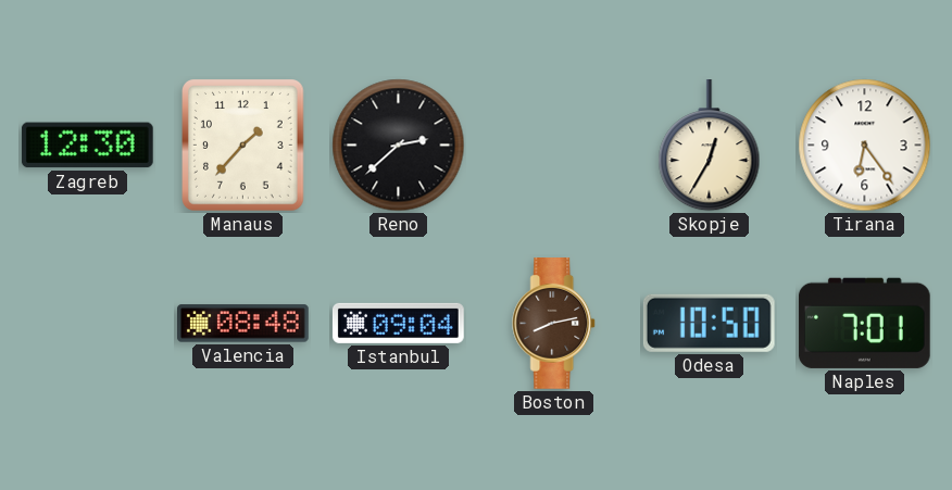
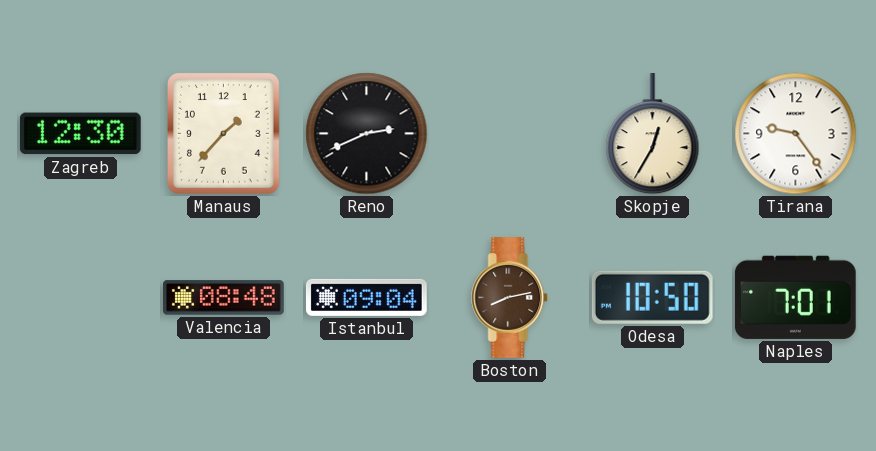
Reno: 2:38 -> 2:41 (367, 134)
Tirana: 6:24 -> 9:24 (796, 134)
